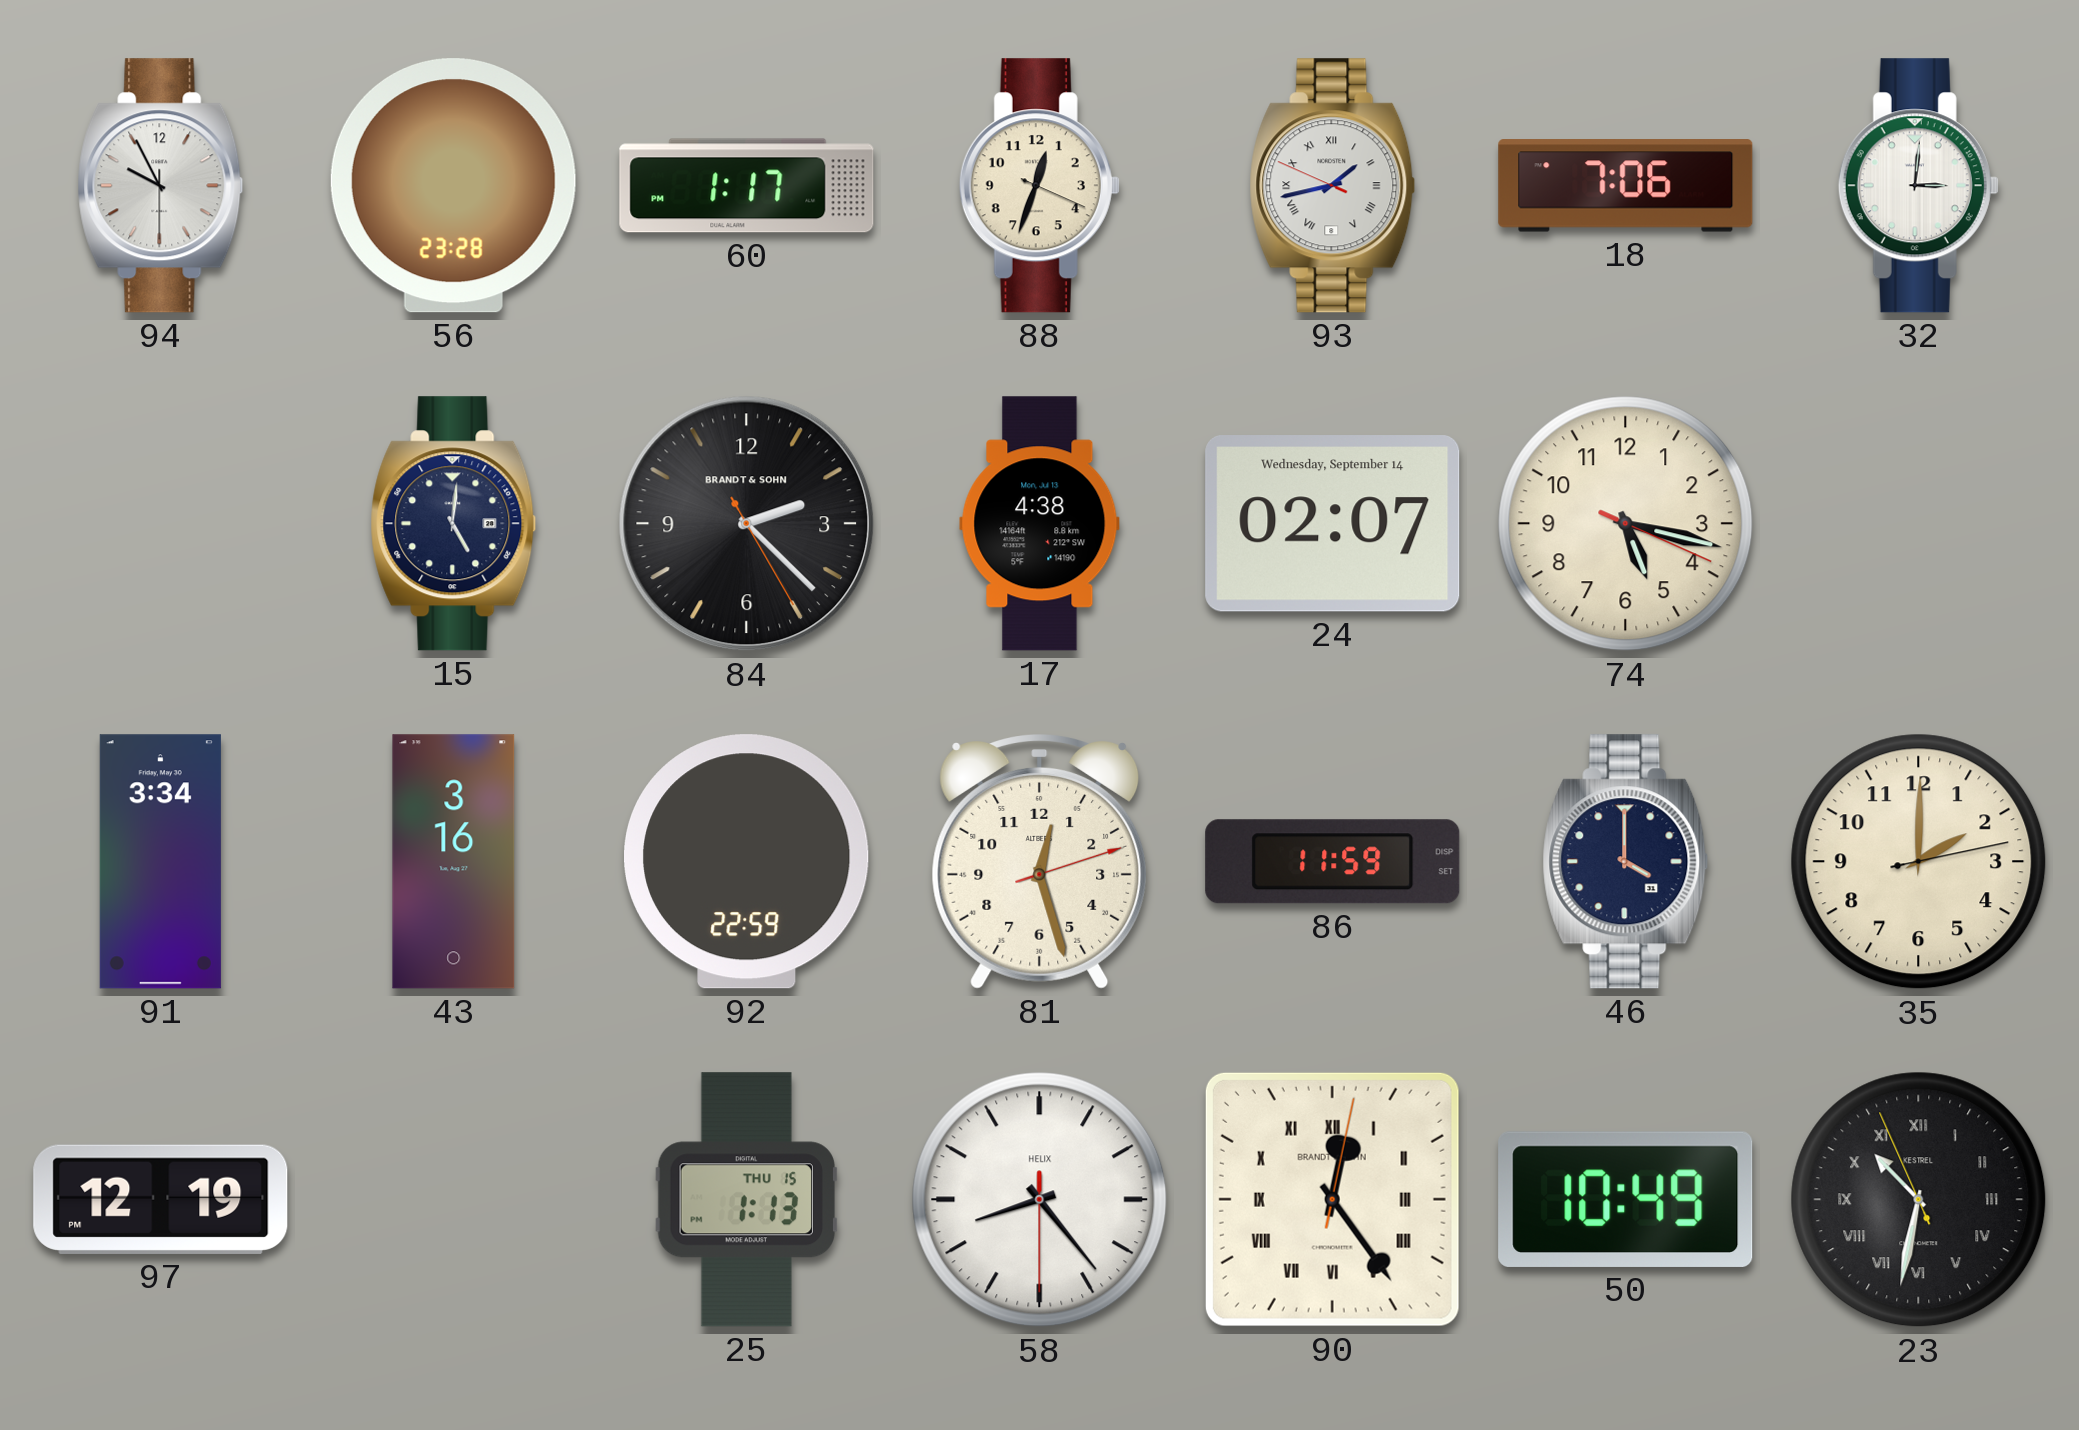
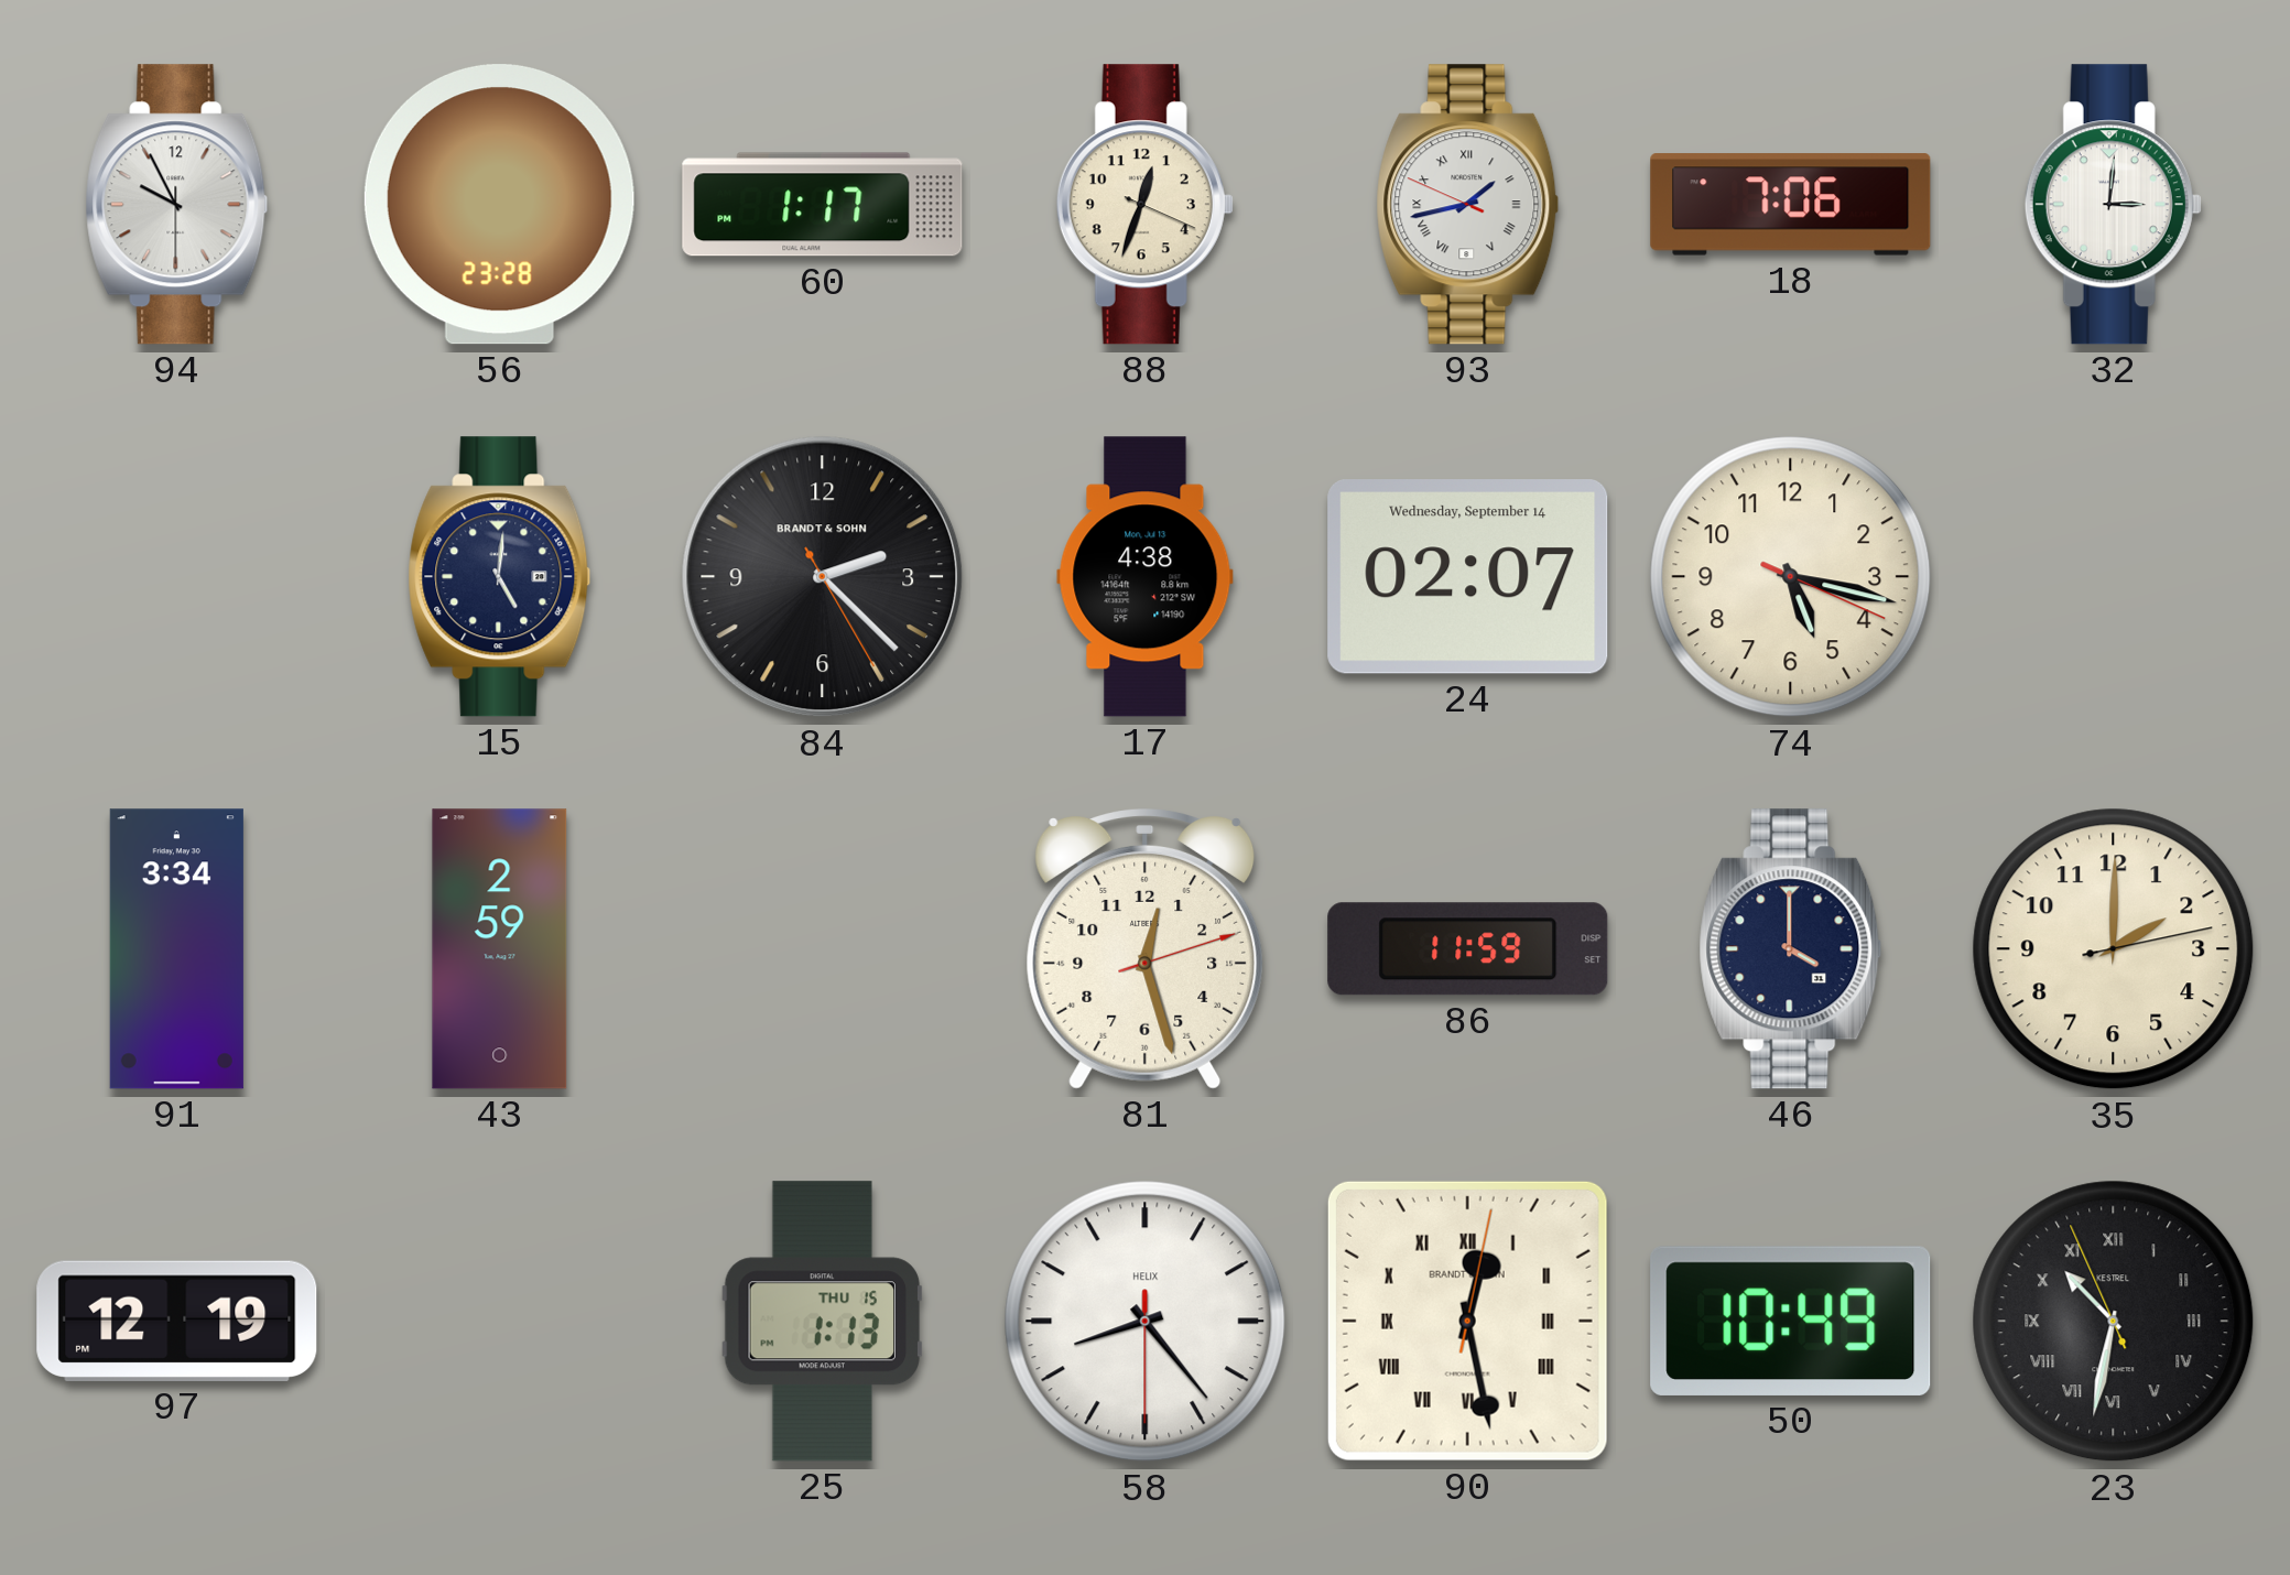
43: 3:16 -> 2:59 (500, 949)
92: 22:59 -> none (747, 862)
90: 12:24 -> 12:28 (1467, 1321)
